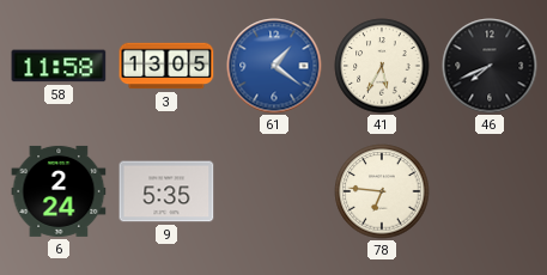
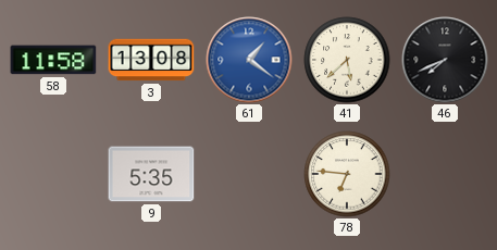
3: 13:05 -> 13:08 (151, 60)
41: 5:35 -> 5:38 (347, 60)
6: 2:24 -> none (59, 191)
